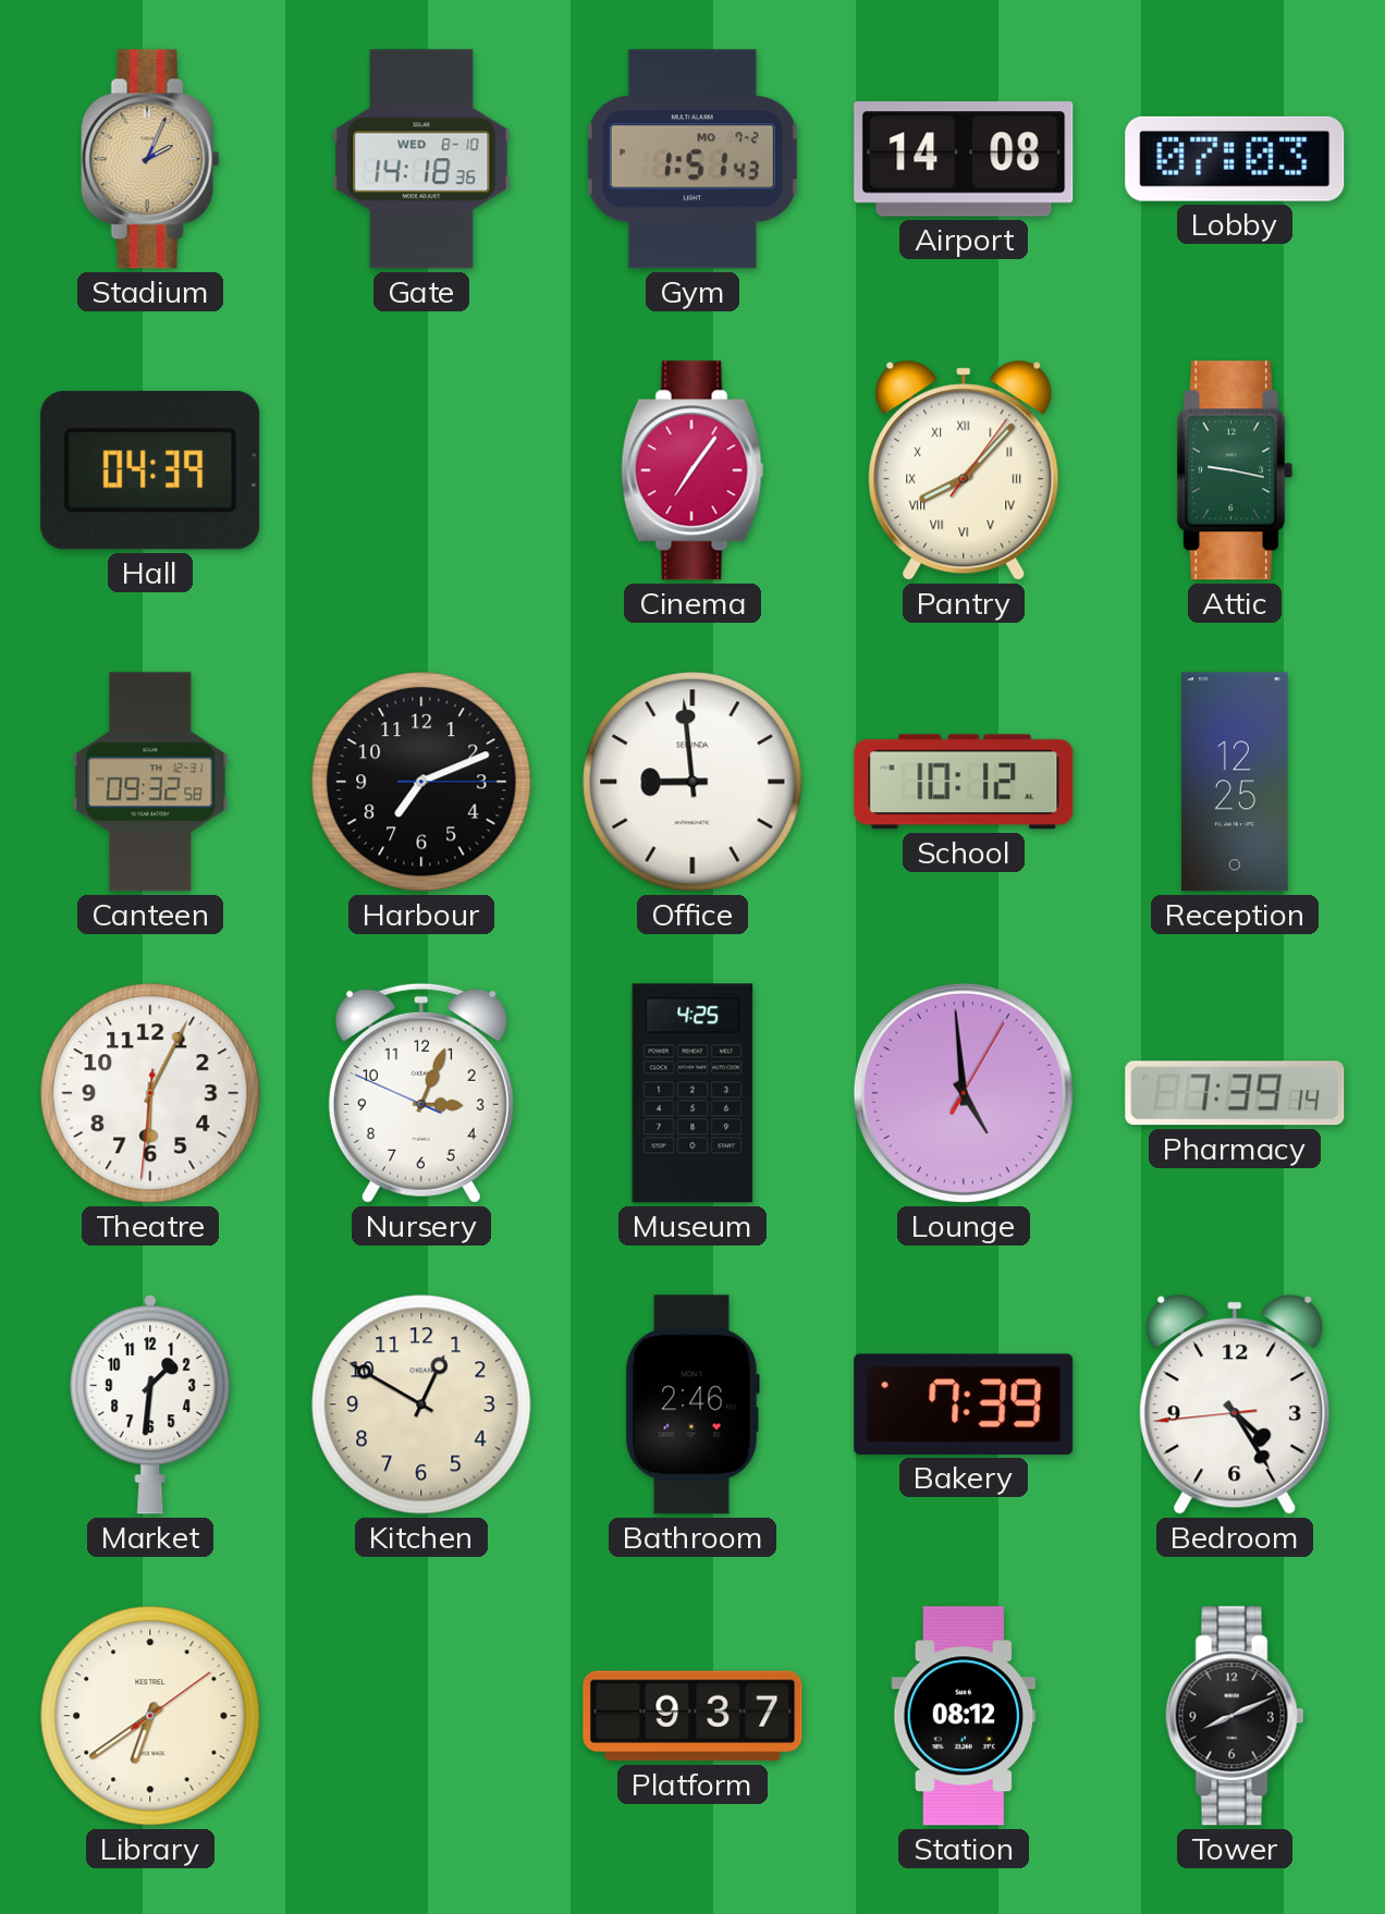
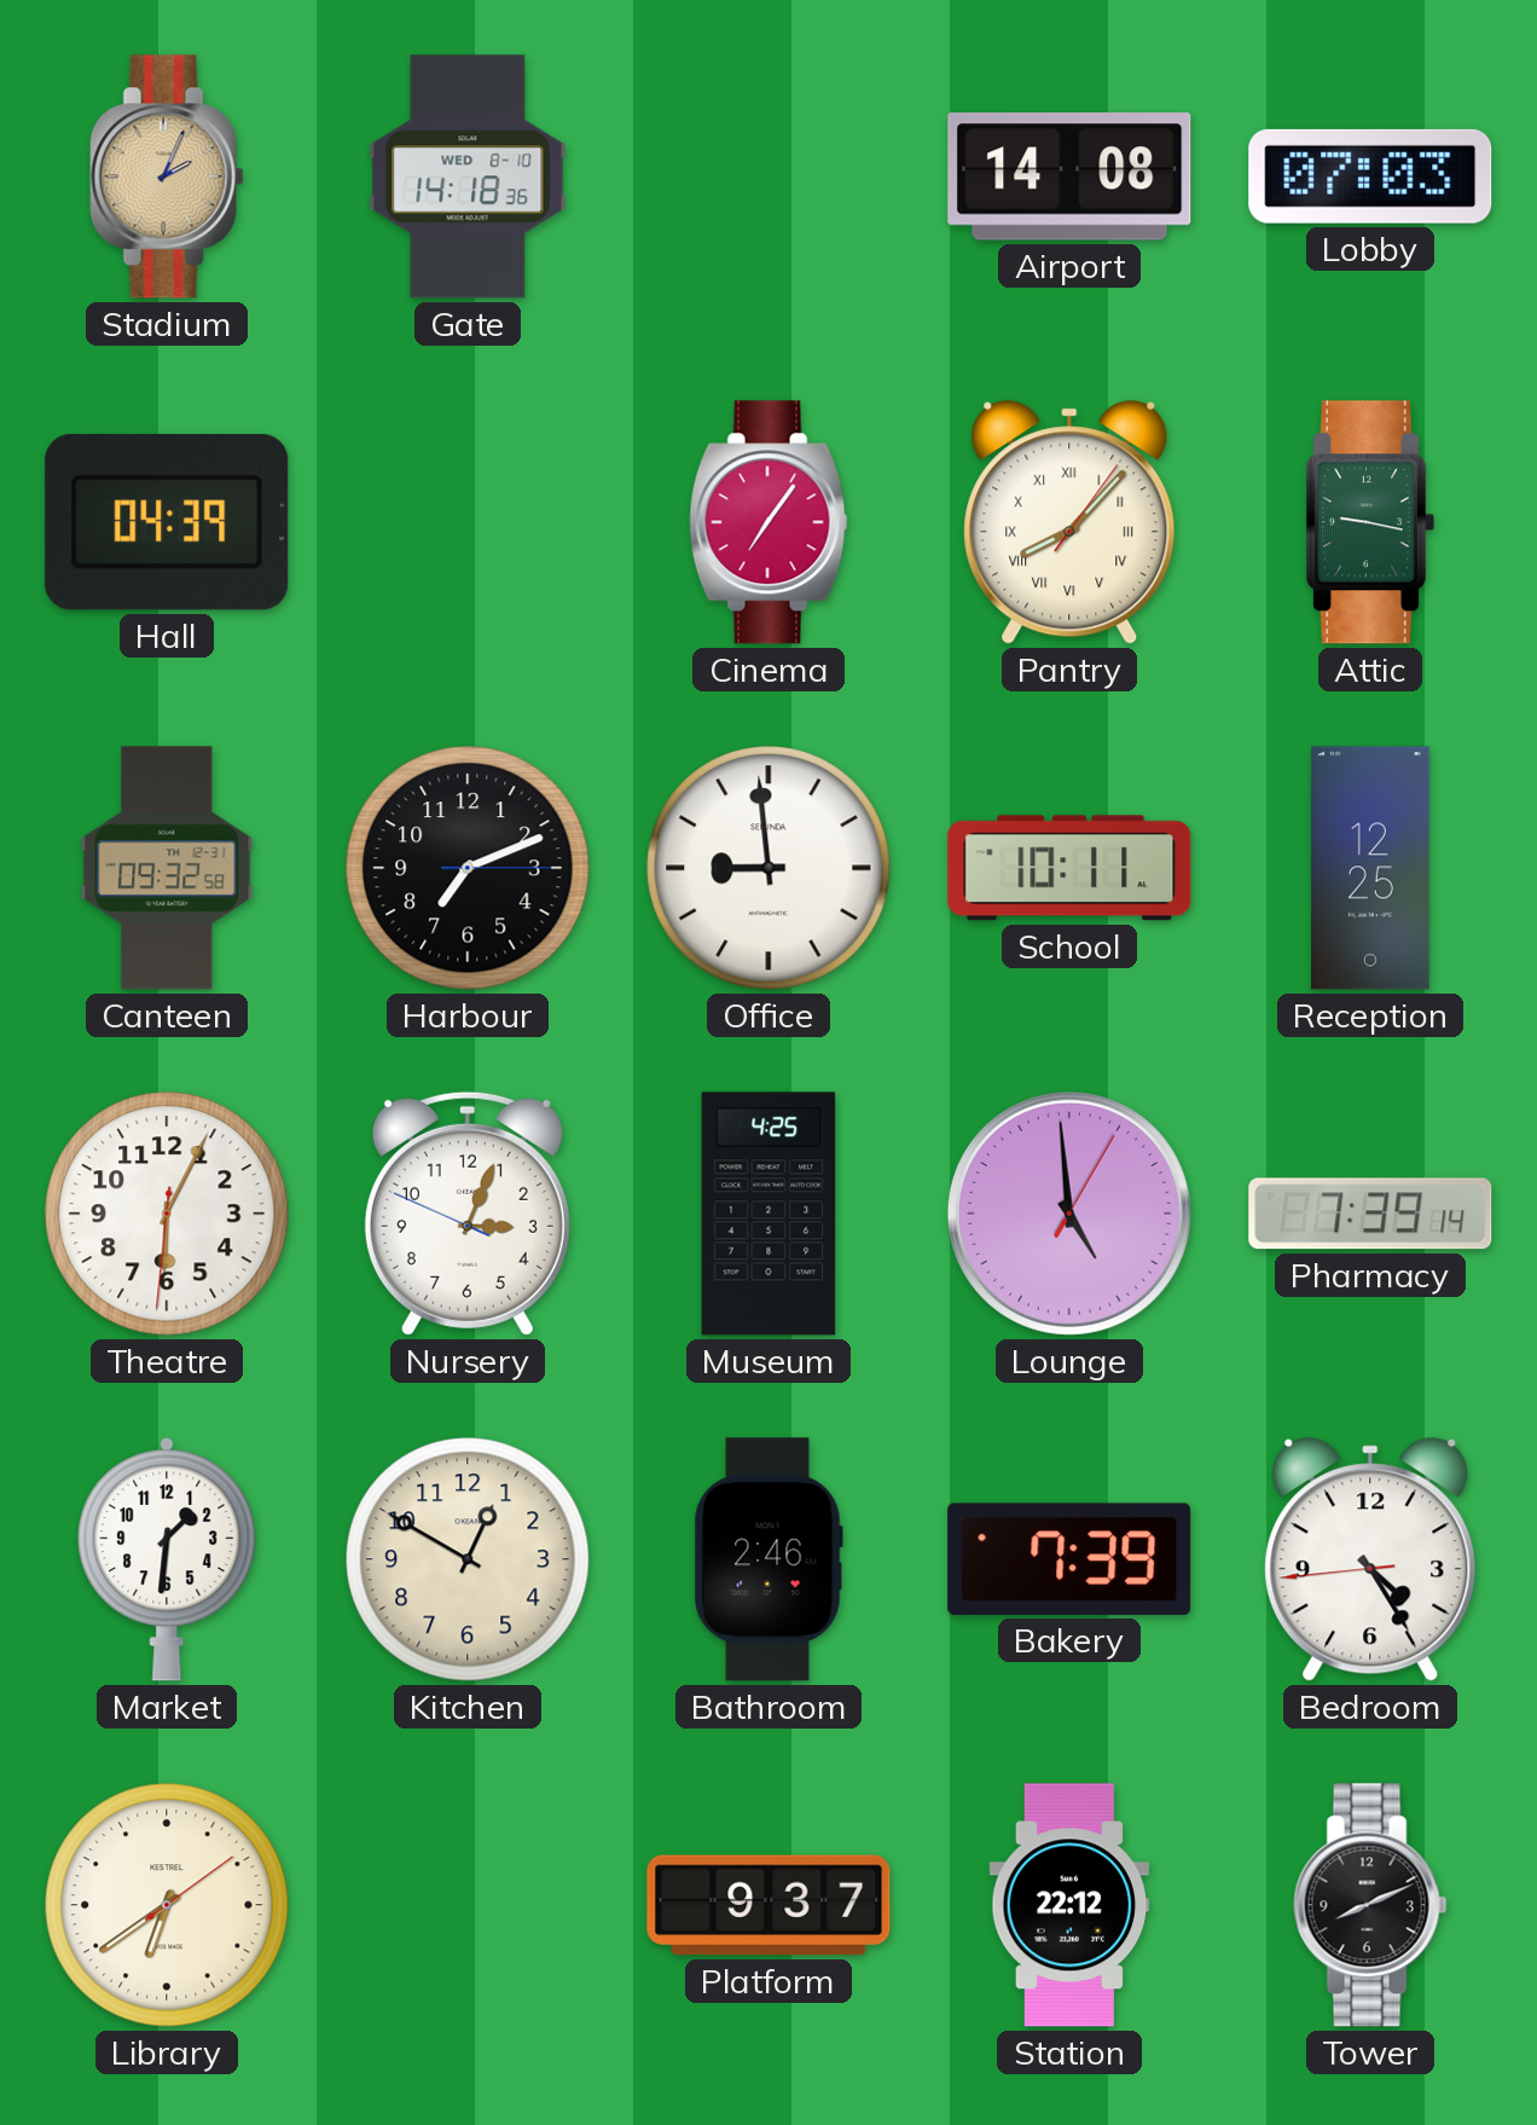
Gym: 1:51 -> none (692, 159)
School: 10:12 -> 10:11 (1069, 868)
Station: 08:12 -> 22:12 (1069, 1905)
